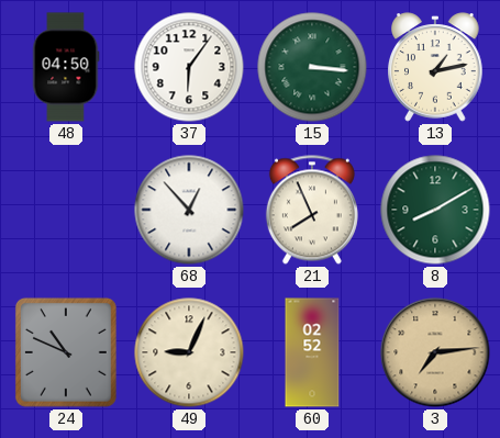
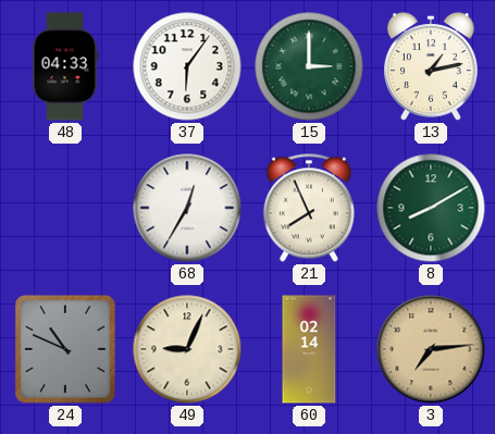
48: 04:50 -> 04:33 (65, 66)
15: 3:16 -> 3:00 (309, 66)
68: 12:53 -> 12:35 (187, 208)
60: 02:52 -> 02:14 (309, 349)
